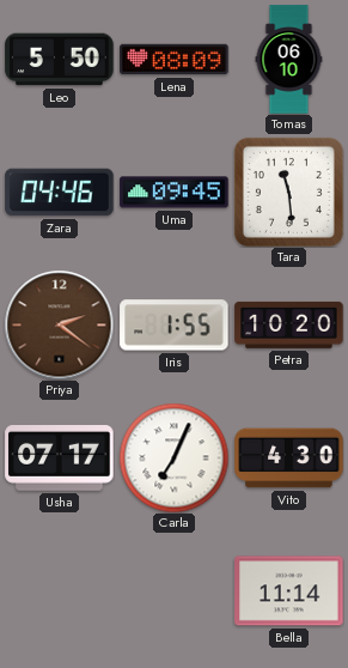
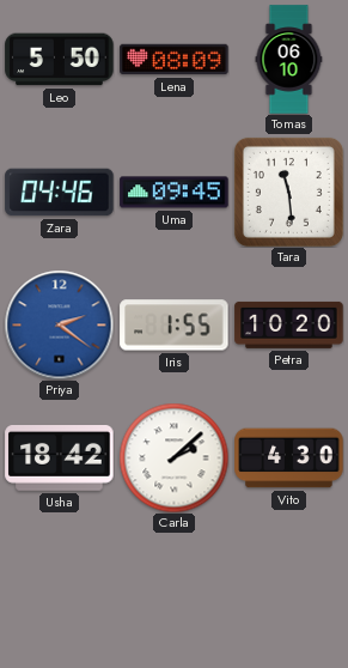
Priya dial: brown -> blue (59, 324)
Usha: 07:17 -> 18:42 (60, 459)
Carla: 7:04 -> 2:08 (173, 457)
Bella: 11:14 -> none (289, 591)
